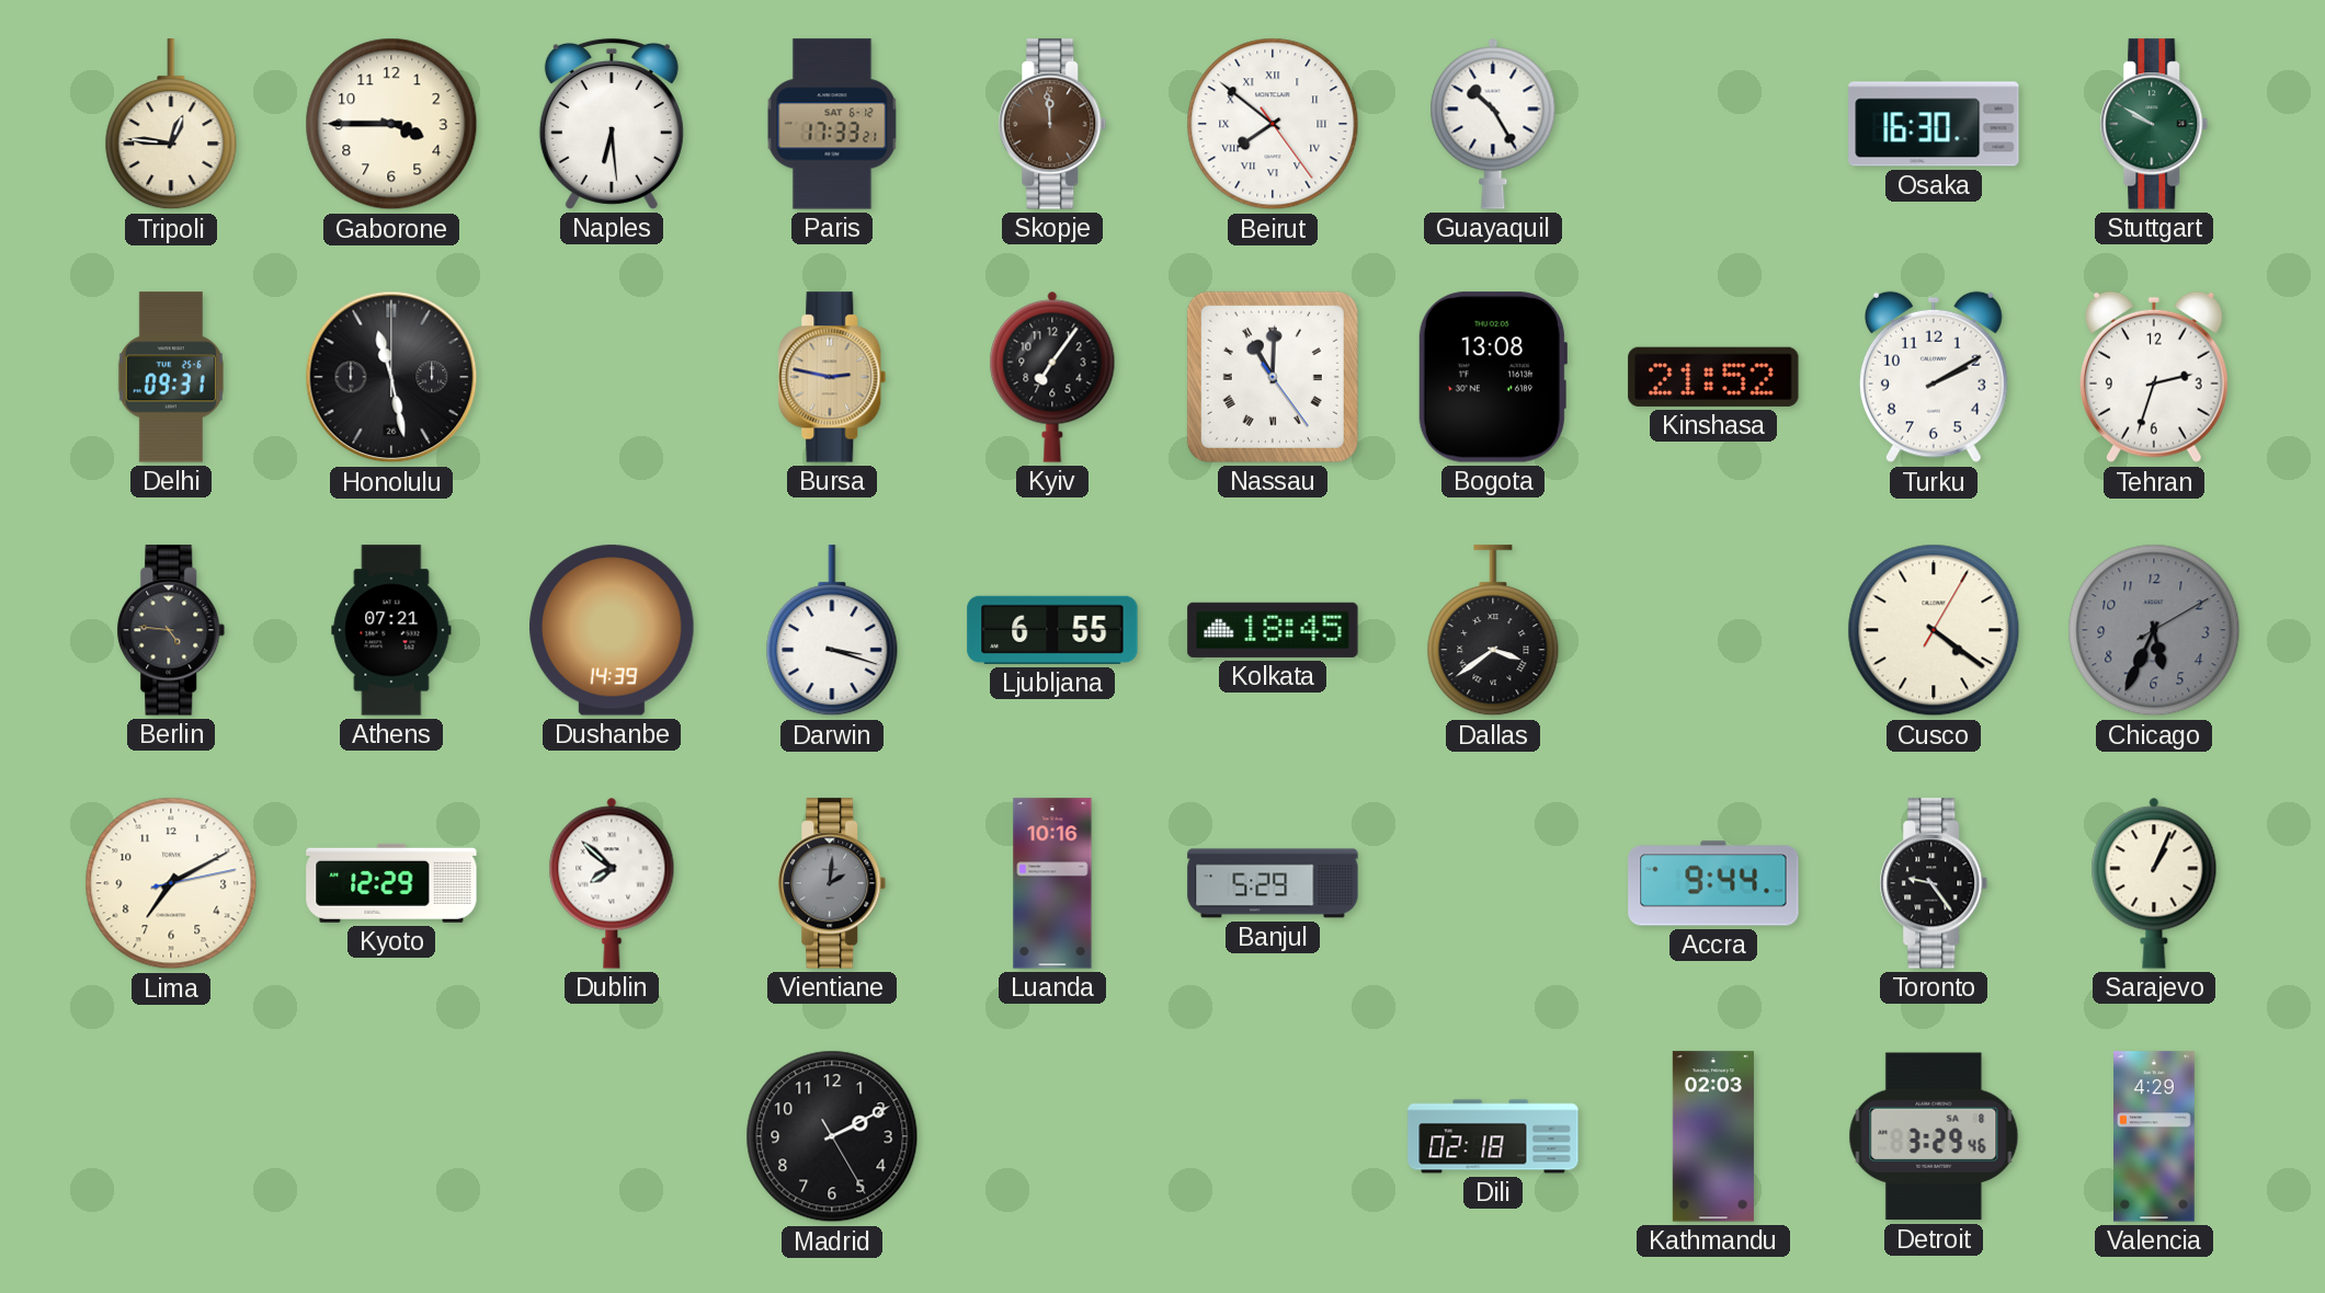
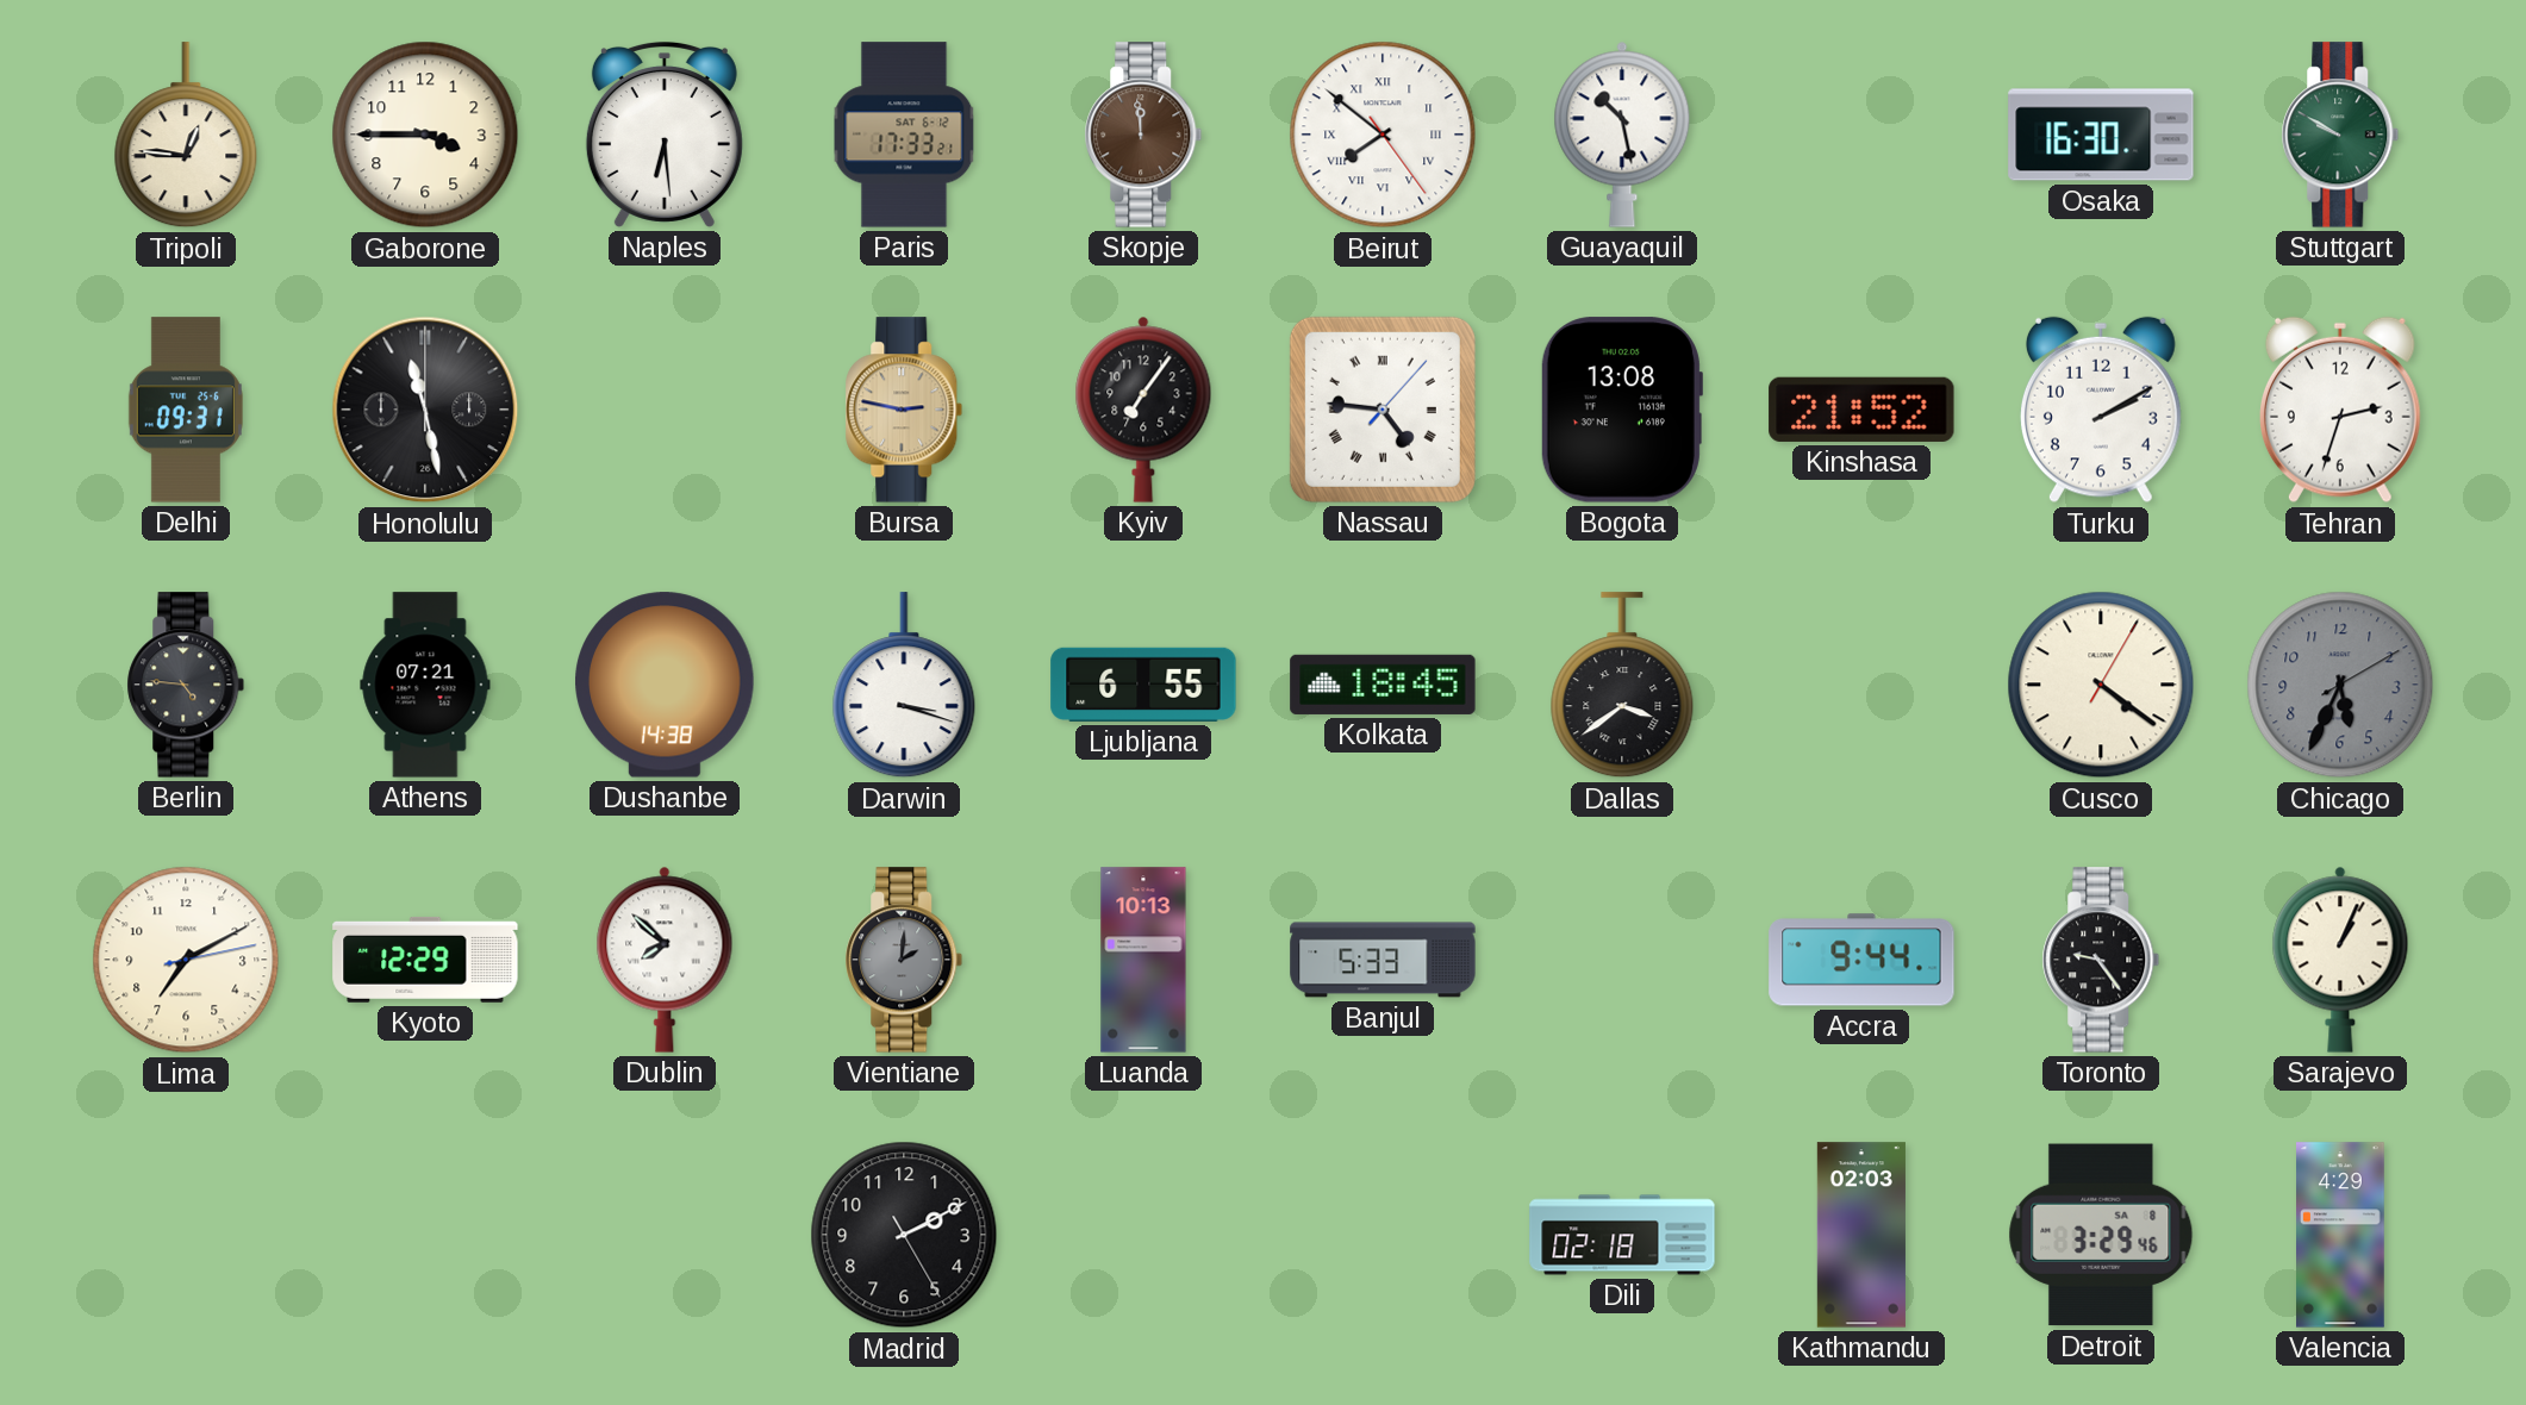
Guayaquil: 10:25 -> 10:28 (1622, 135)
Nassau: 11:00 -> 4:46 (1383, 410)
Dushanbe: 14:39 -> 14:38 (665, 685)
Luanda: 10:16 -> 10:13 (1143, 960)
Banjul: 5:29 -> 5:33 (1383, 960)
